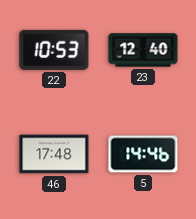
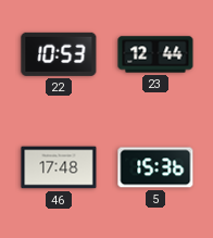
23: 12:40 -> 12:44 (155, 54)
5: 14:46 -> 15:36 (155, 167)
